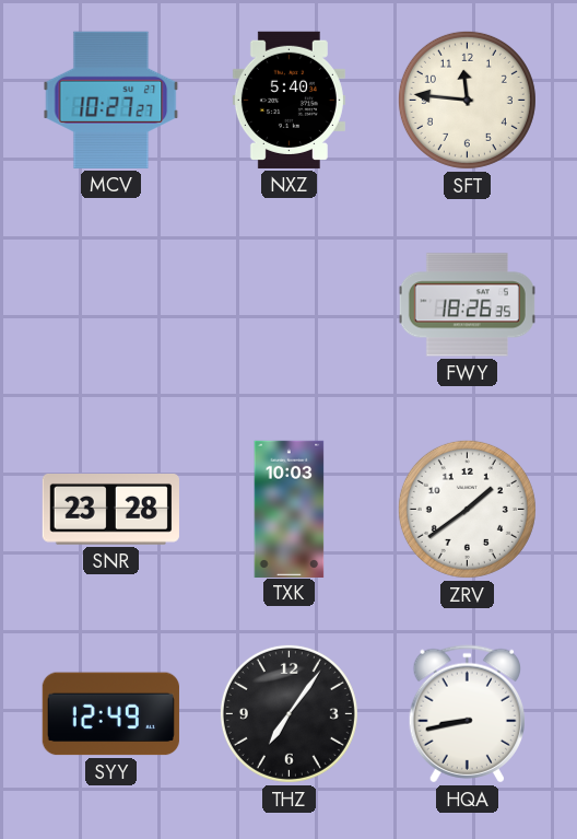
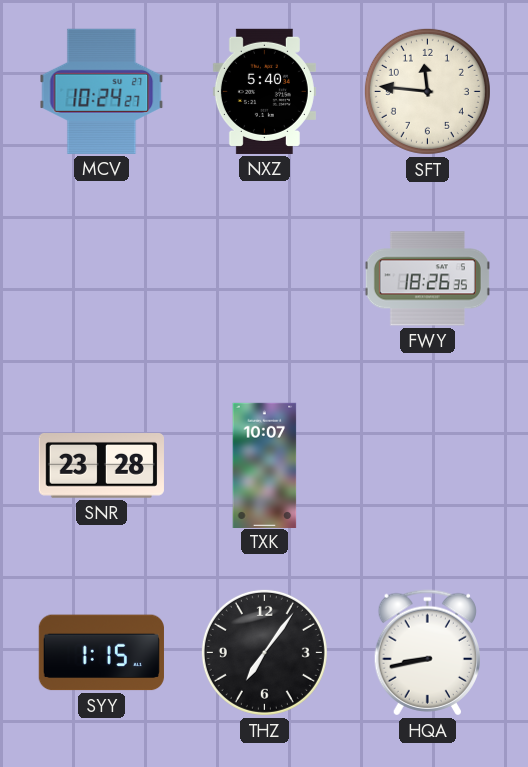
MCV: 10:27 -> 10:24 (102, 91)
TXK: 10:03 -> 10:07 (265, 465)
ZRV: 1:39 -> none (467, 509)
SYY: 12:49 -> 1:15 (101, 653)
